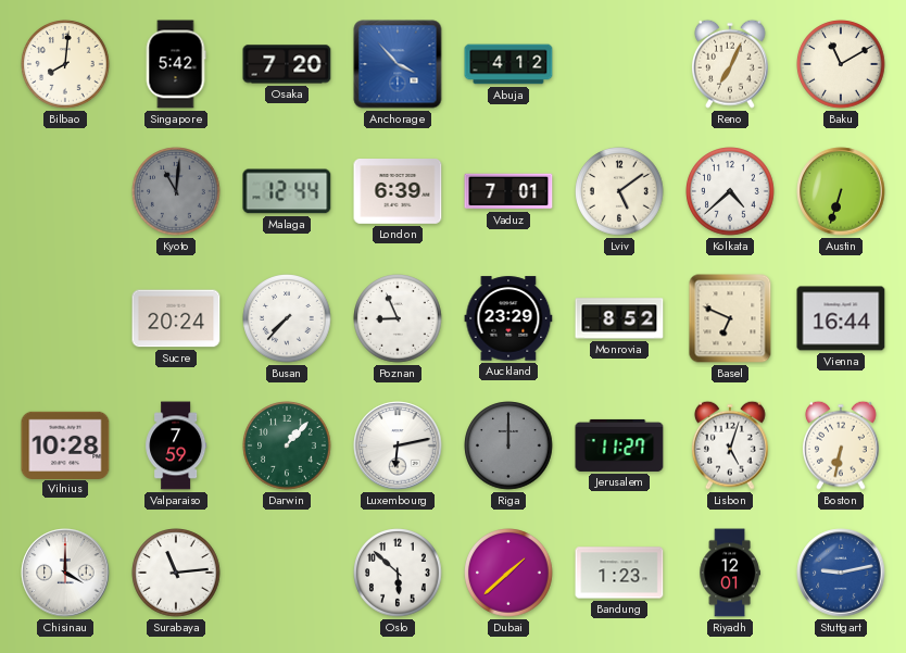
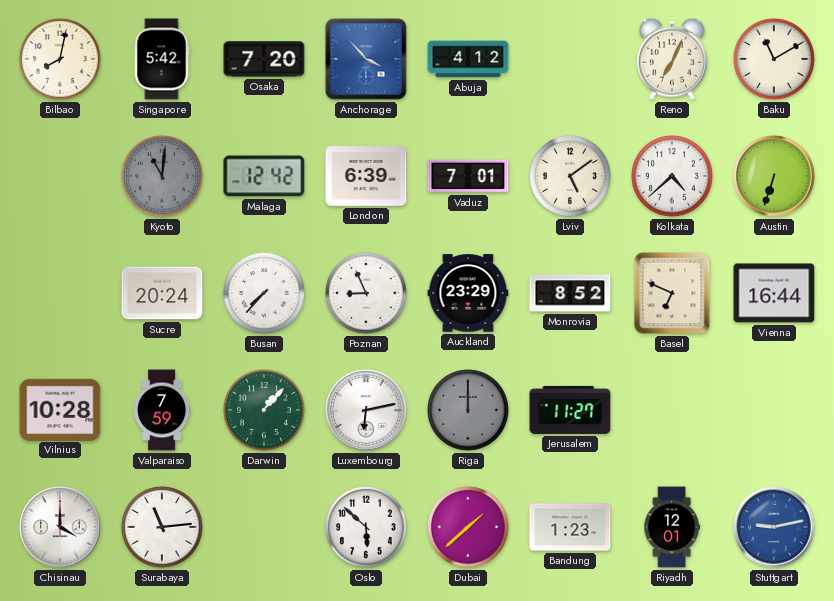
Bilbao: 8:01 -> 8:02 (60, 59)
Malaga: 12:44 -> 12:42 (264, 176)
Lisbon: 5:03 -> none (730, 445)
Boston: 6:32 -> none (841, 445)
